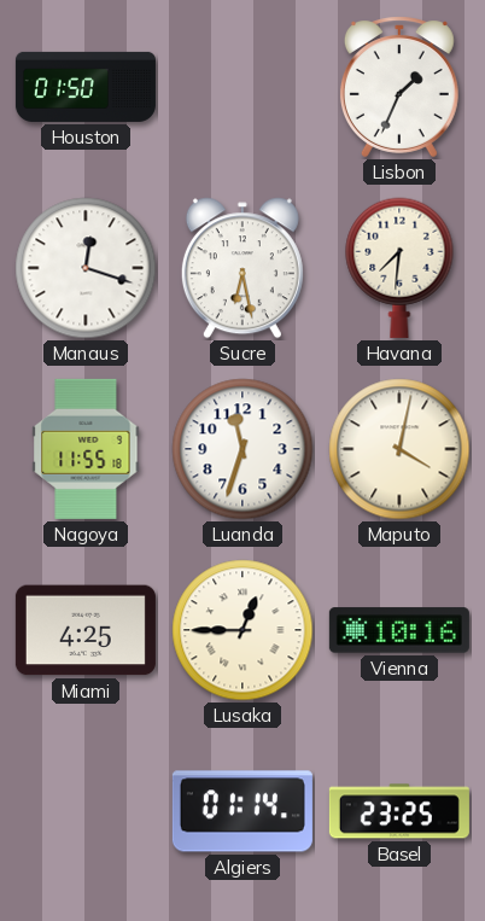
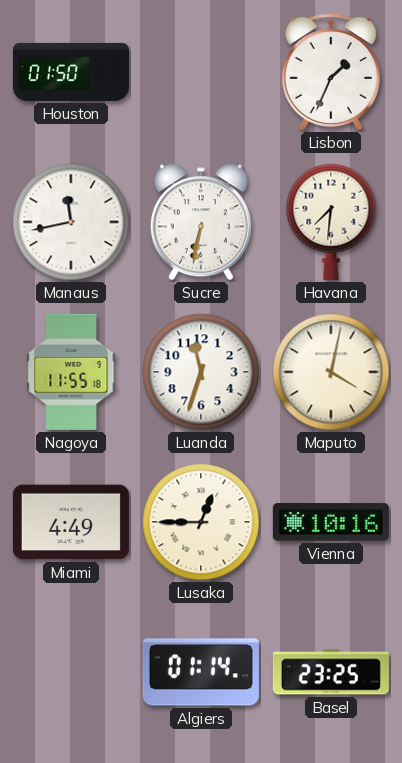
Manaus: 12:18 -> 11:43 (71, 222)
Sucre: 6:28 -> 6:32 (201, 222)
Miami: 4:25 -> 4:49 (71, 522)
